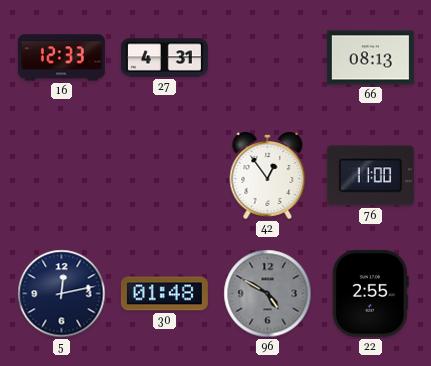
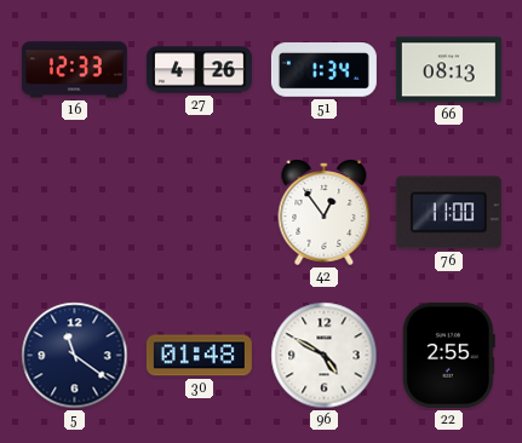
27: 4:31 -> 4:26 (199, 70)
51: none -> 1:34 (323, 70)
5: 12:13 -> 11:21 (75, 356)
96 dial: grey -> white (325, 356)
